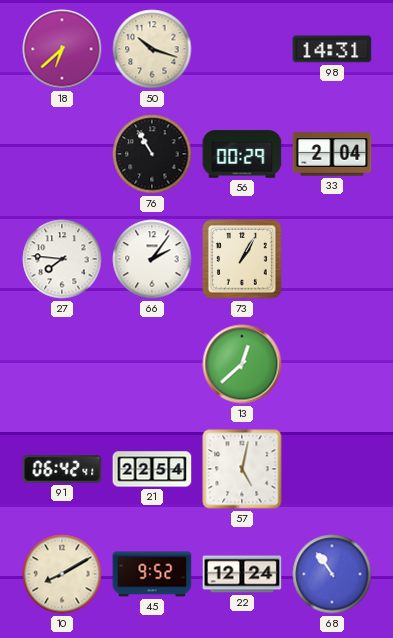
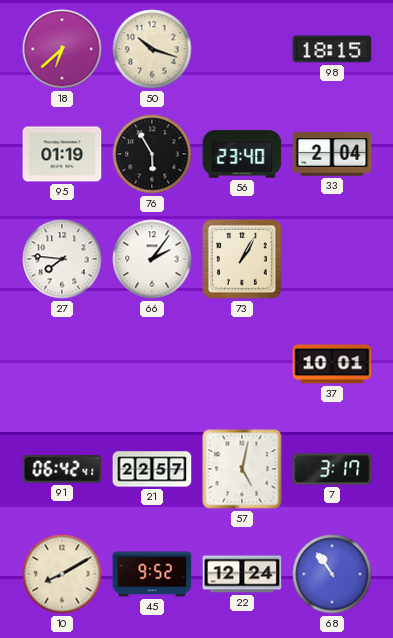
98: 14:31 -> 18:15 (332, 49)
95: none -> 01:19 (62, 154)
76: 10:55 -> 5:55 (152, 154)
56: 00:29 -> 23:40 (242, 154)
13: 12:38 -> none (242, 364)
37: none -> 10:01 (332, 364)
21: 22:54 -> 22:57 (152, 469)
7: none -> 3:17 (332, 469)
